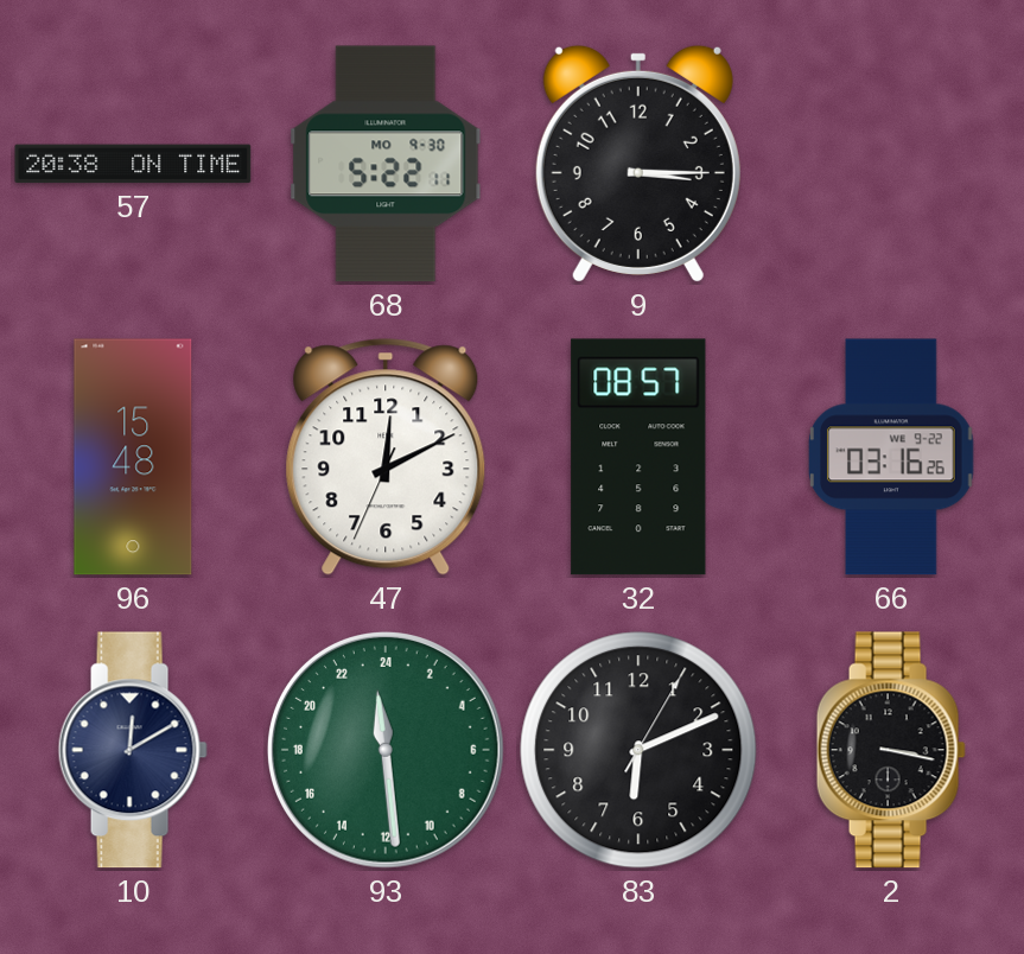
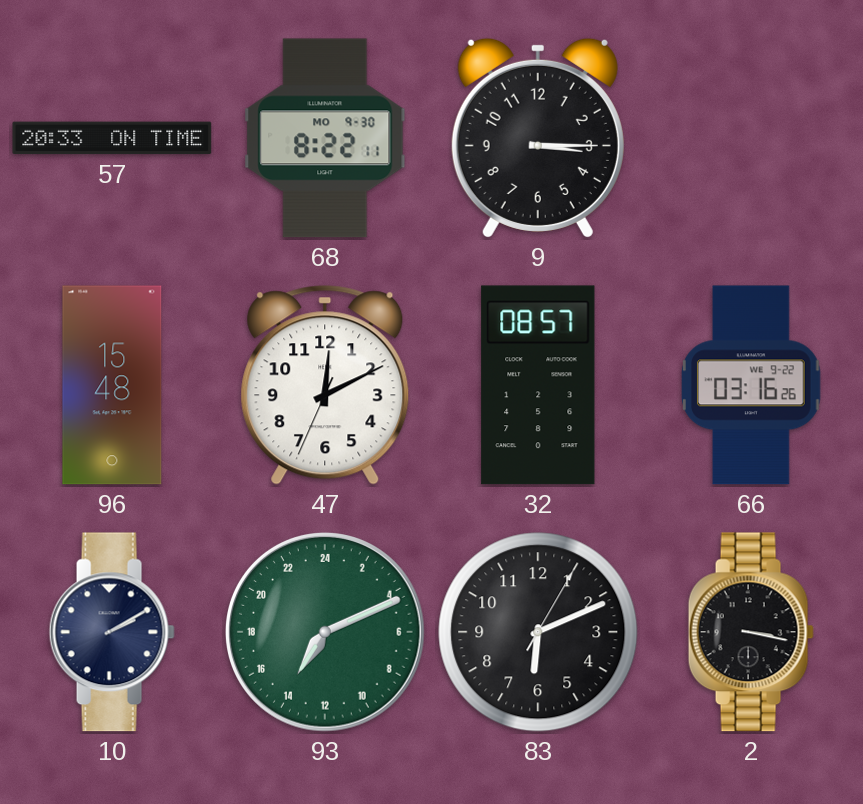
57: 20:38 -> 20:33 (112, 138)
68: 5:22 -> 8:22 (325, 138)
10: 12:10 -> 2:10 (112, 632)
93: 23:29 -> 14:11 (326, 633)
